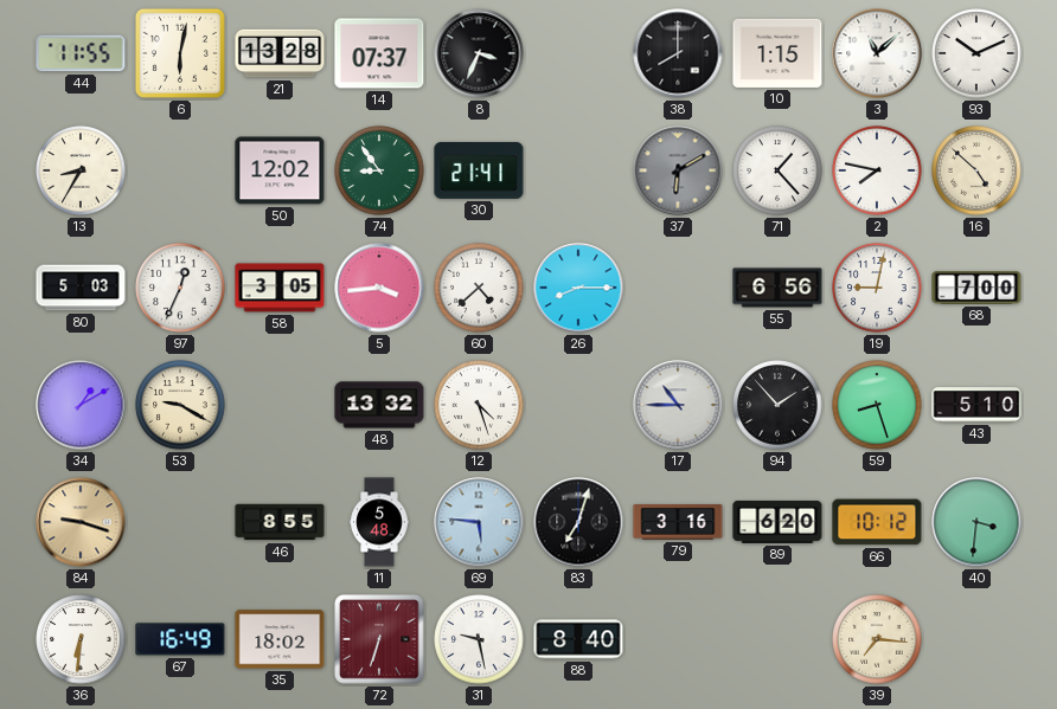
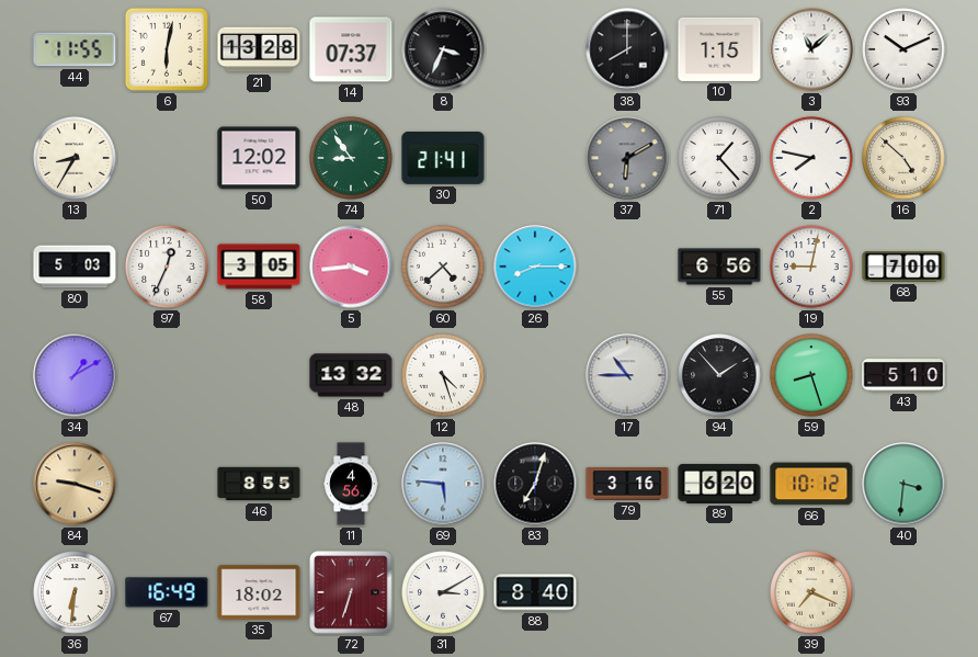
53: 9:20 -> none (180, 405)
11: 5:48 -> 4:56 (351, 484)
31: 9:28 -> 3:10 (443, 592)
39: 7:16 -> 7:19 (811, 592)
